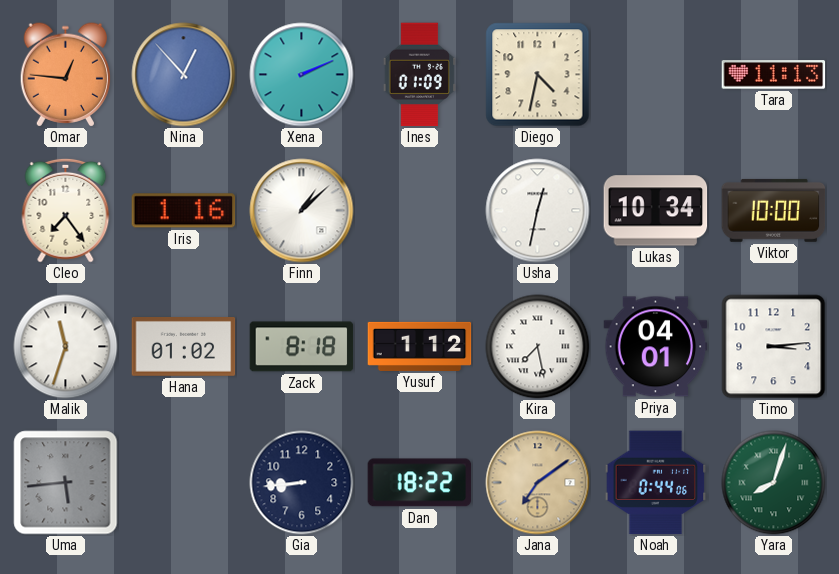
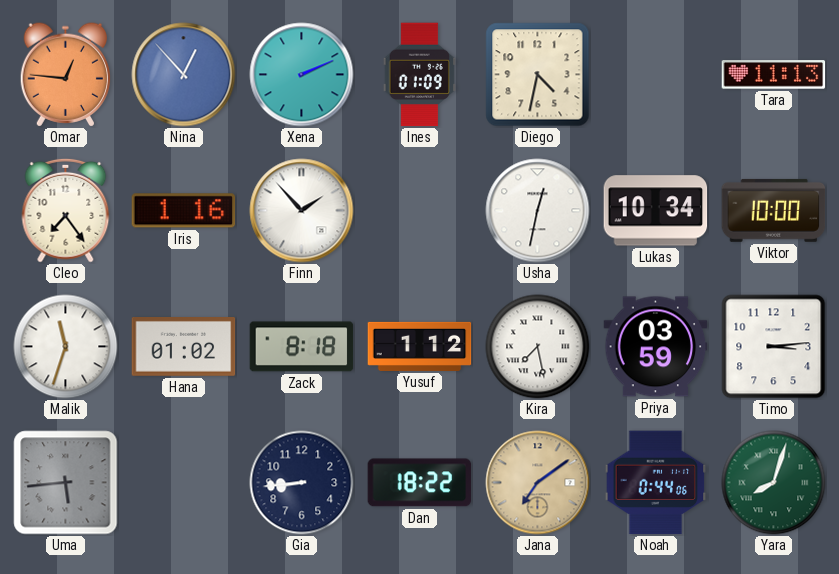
Finn: 1:08 -> 1:53 (302, 211)
Priya: 04:01 -> 03:59 (656, 347)
